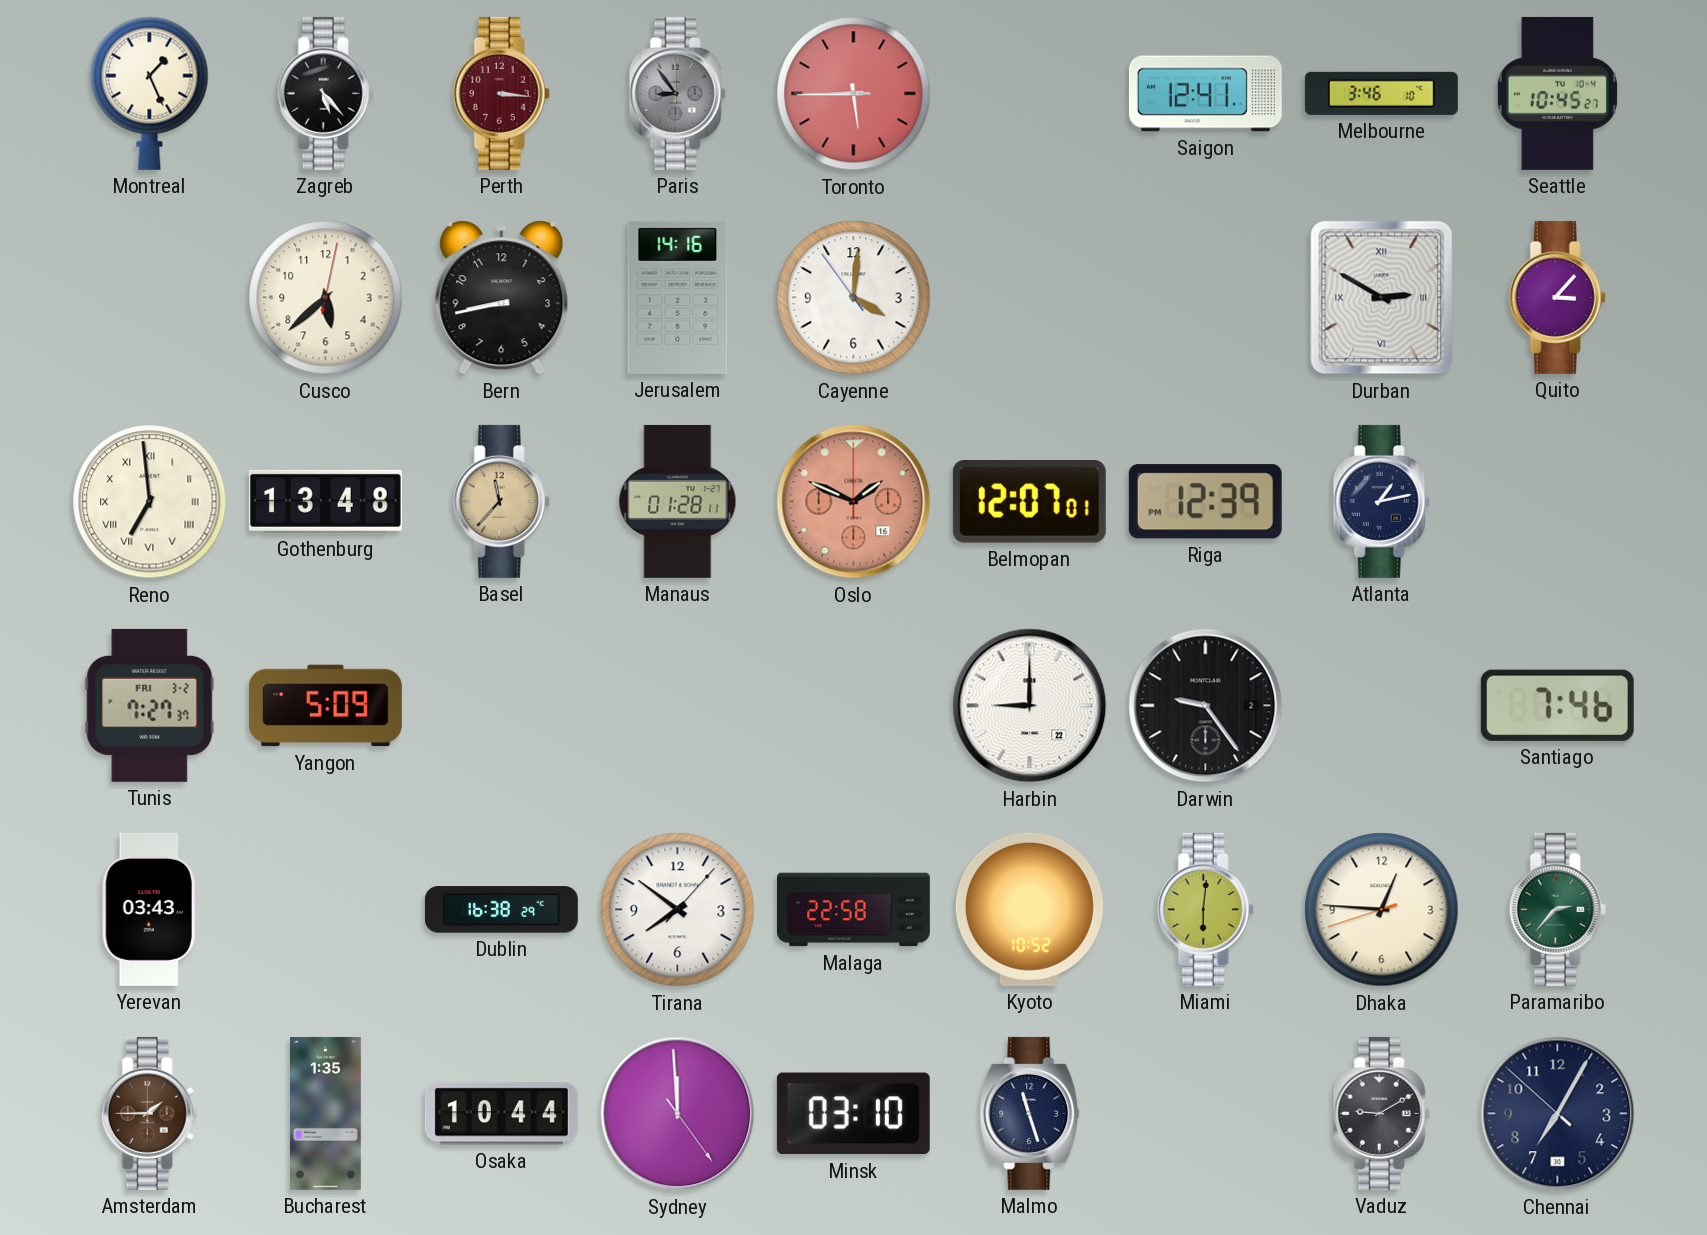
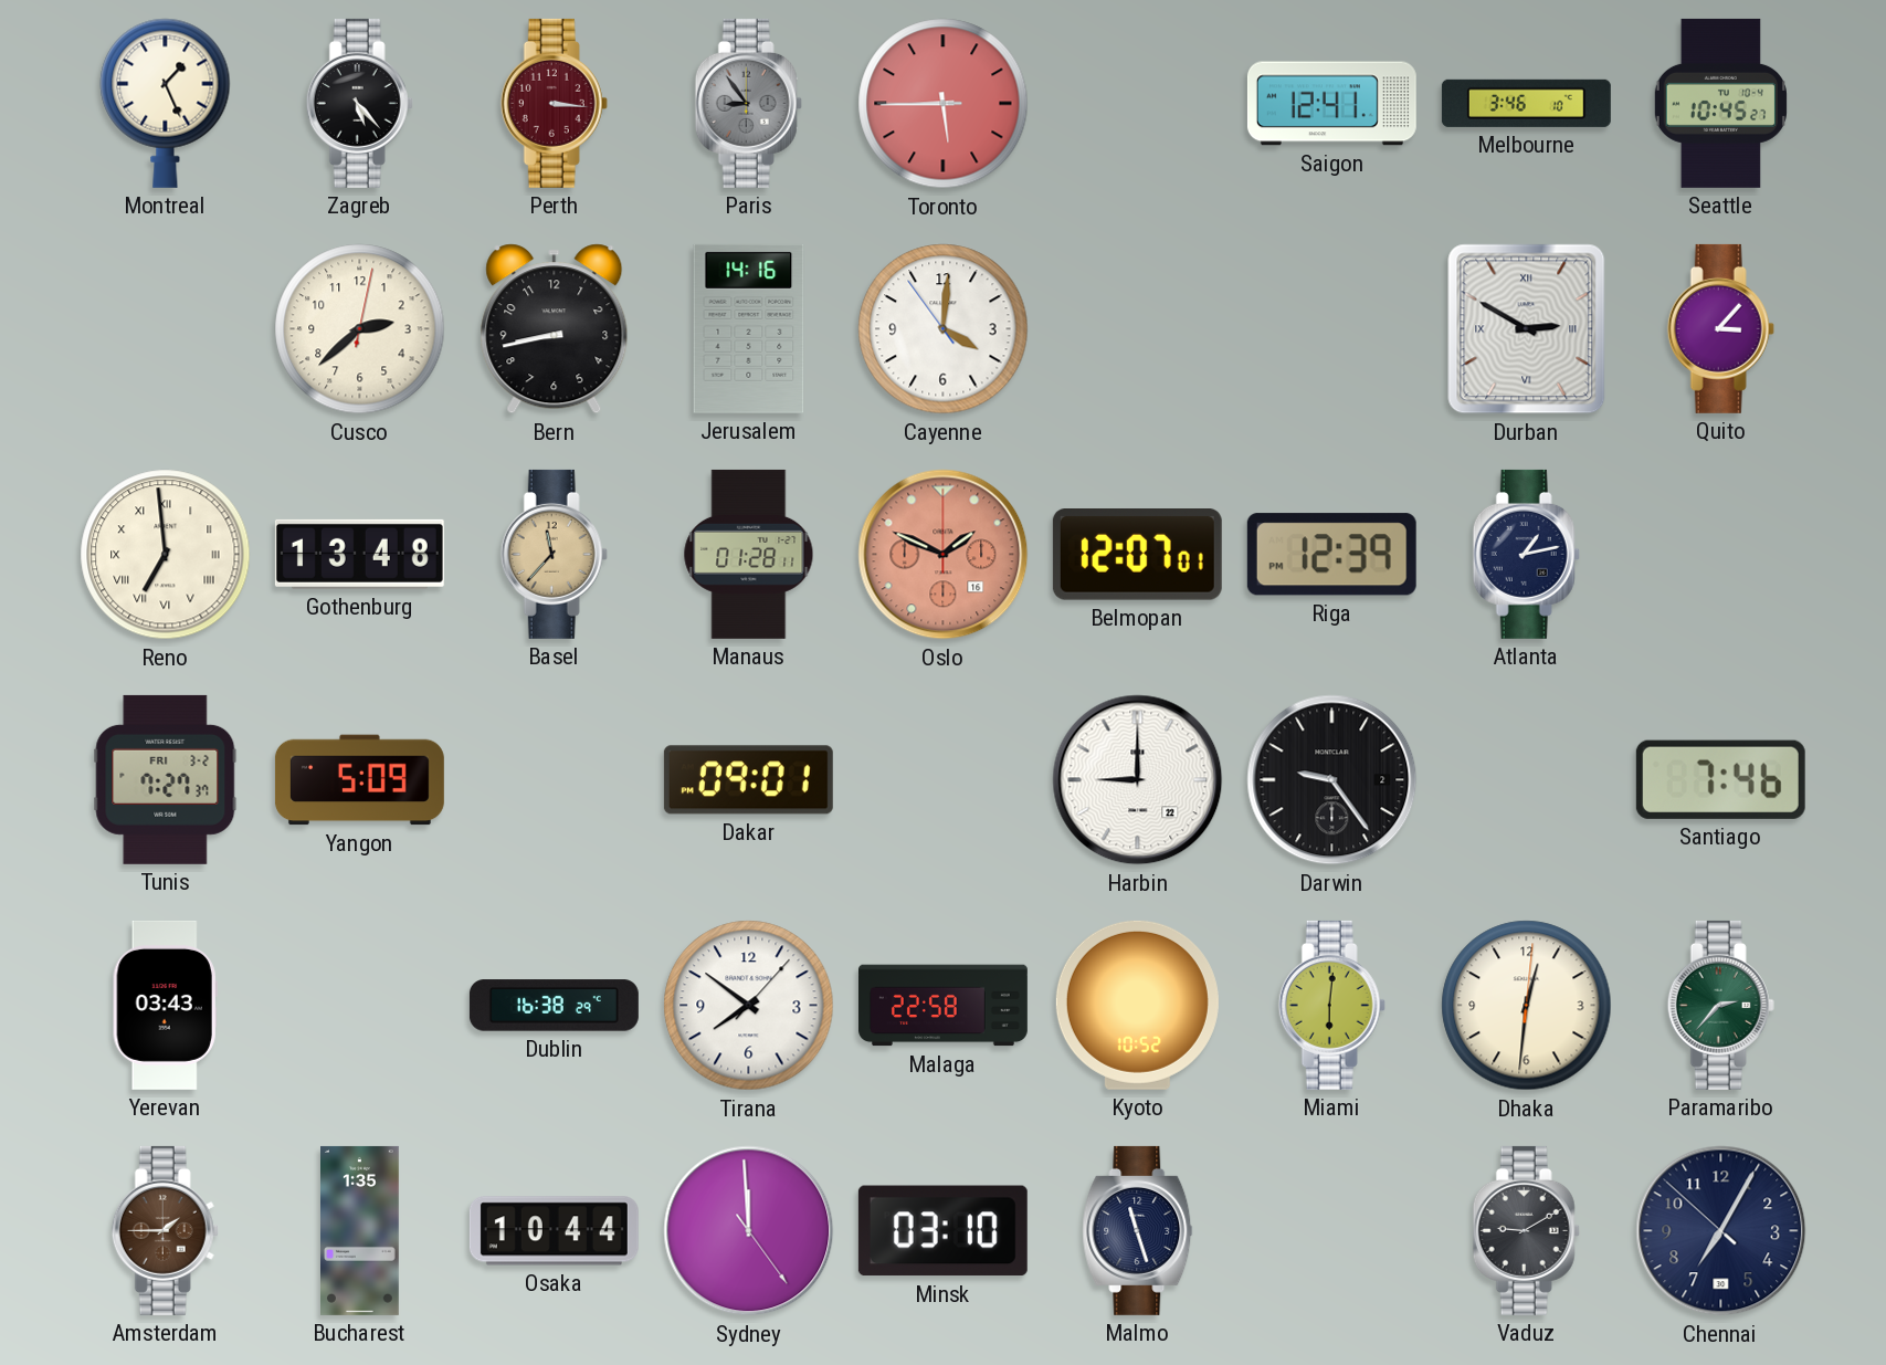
Cusco: 5:38 -> 2:38 (360, 329)
Dakar: none -> 09:01 (748, 780)
Dhaka: 12:45 -> 12:31 (1527, 1006)
